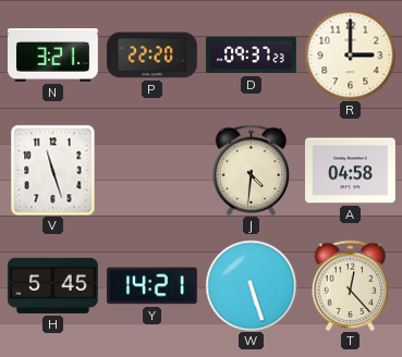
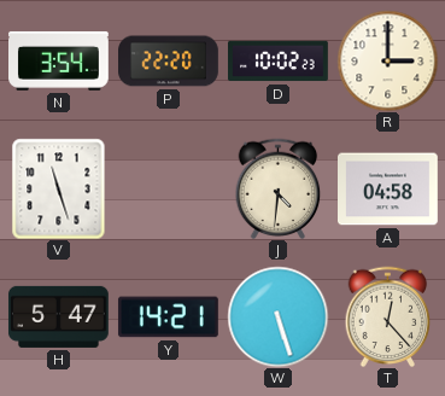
N: 3:21 -> 3:54 (59, 60)
D: 09:37 -> 10:02 (279, 62)
H: 5:45 -> 5:47 (59, 316)
